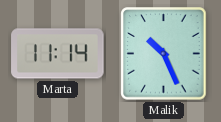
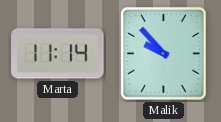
Malik: 10:26 -> 9:53 (164, 54)
